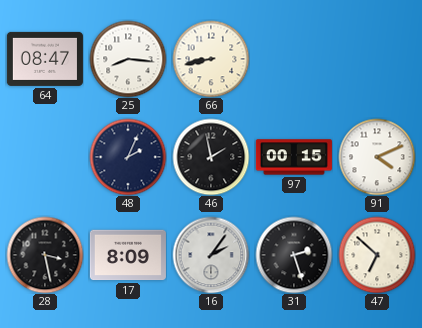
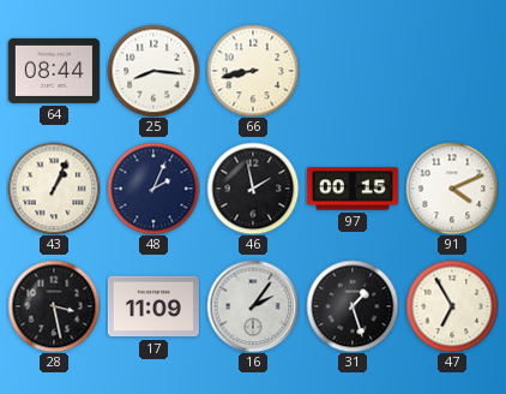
64: 08:47 -> 08:44 (54, 71)
43: none -> 1:04 (54, 189)
17: 8:09 -> 11:09 (153, 306)
31: 2:27 -> 1:27 (353, 306)
47: 6:52 -> 6:55 (452, 306)
